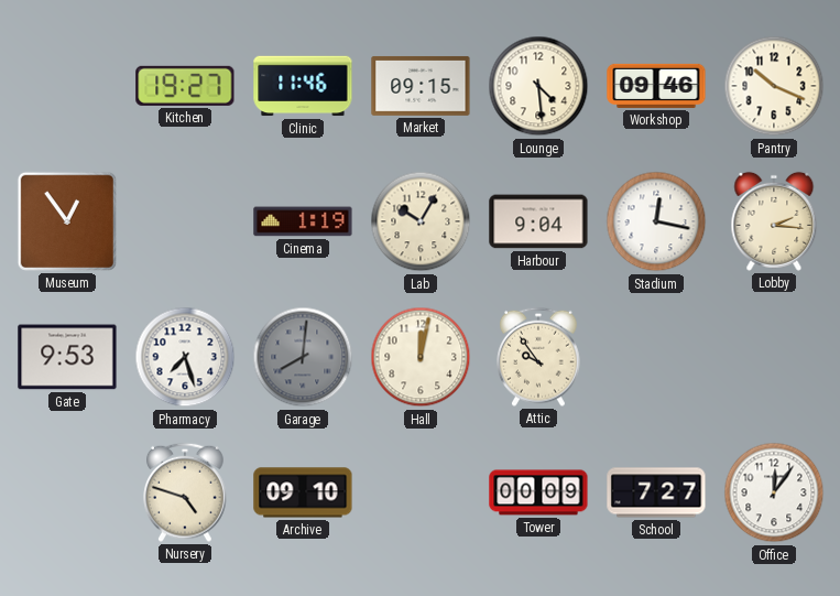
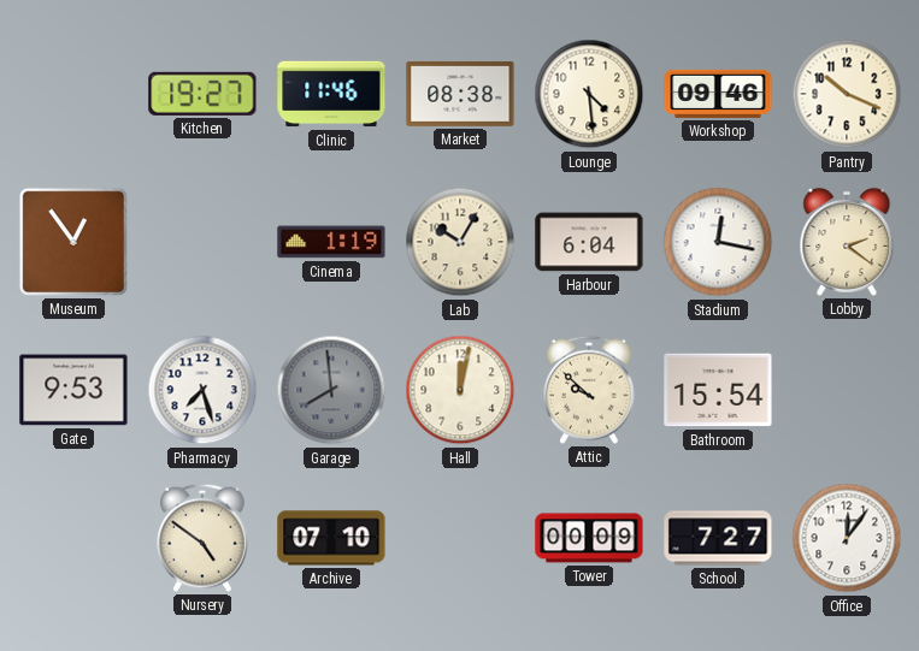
Market: 09:15 -> 08:38 (460, 94)
Harbour: 9:04 -> 6:04 (589, 242)
Lobby: 2:16 -> 2:21 (847, 242)
Garage: 8:01 -> 7:59 (331, 390)
Attic: 9:54 -> 9:52 (590, 390)
Bathroom: none -> 15:54 (718, 390)
Nursery: 4:48 -> 4:51 (204, 538)
Archive: 09:10 -> 07:10 (331, 538)
